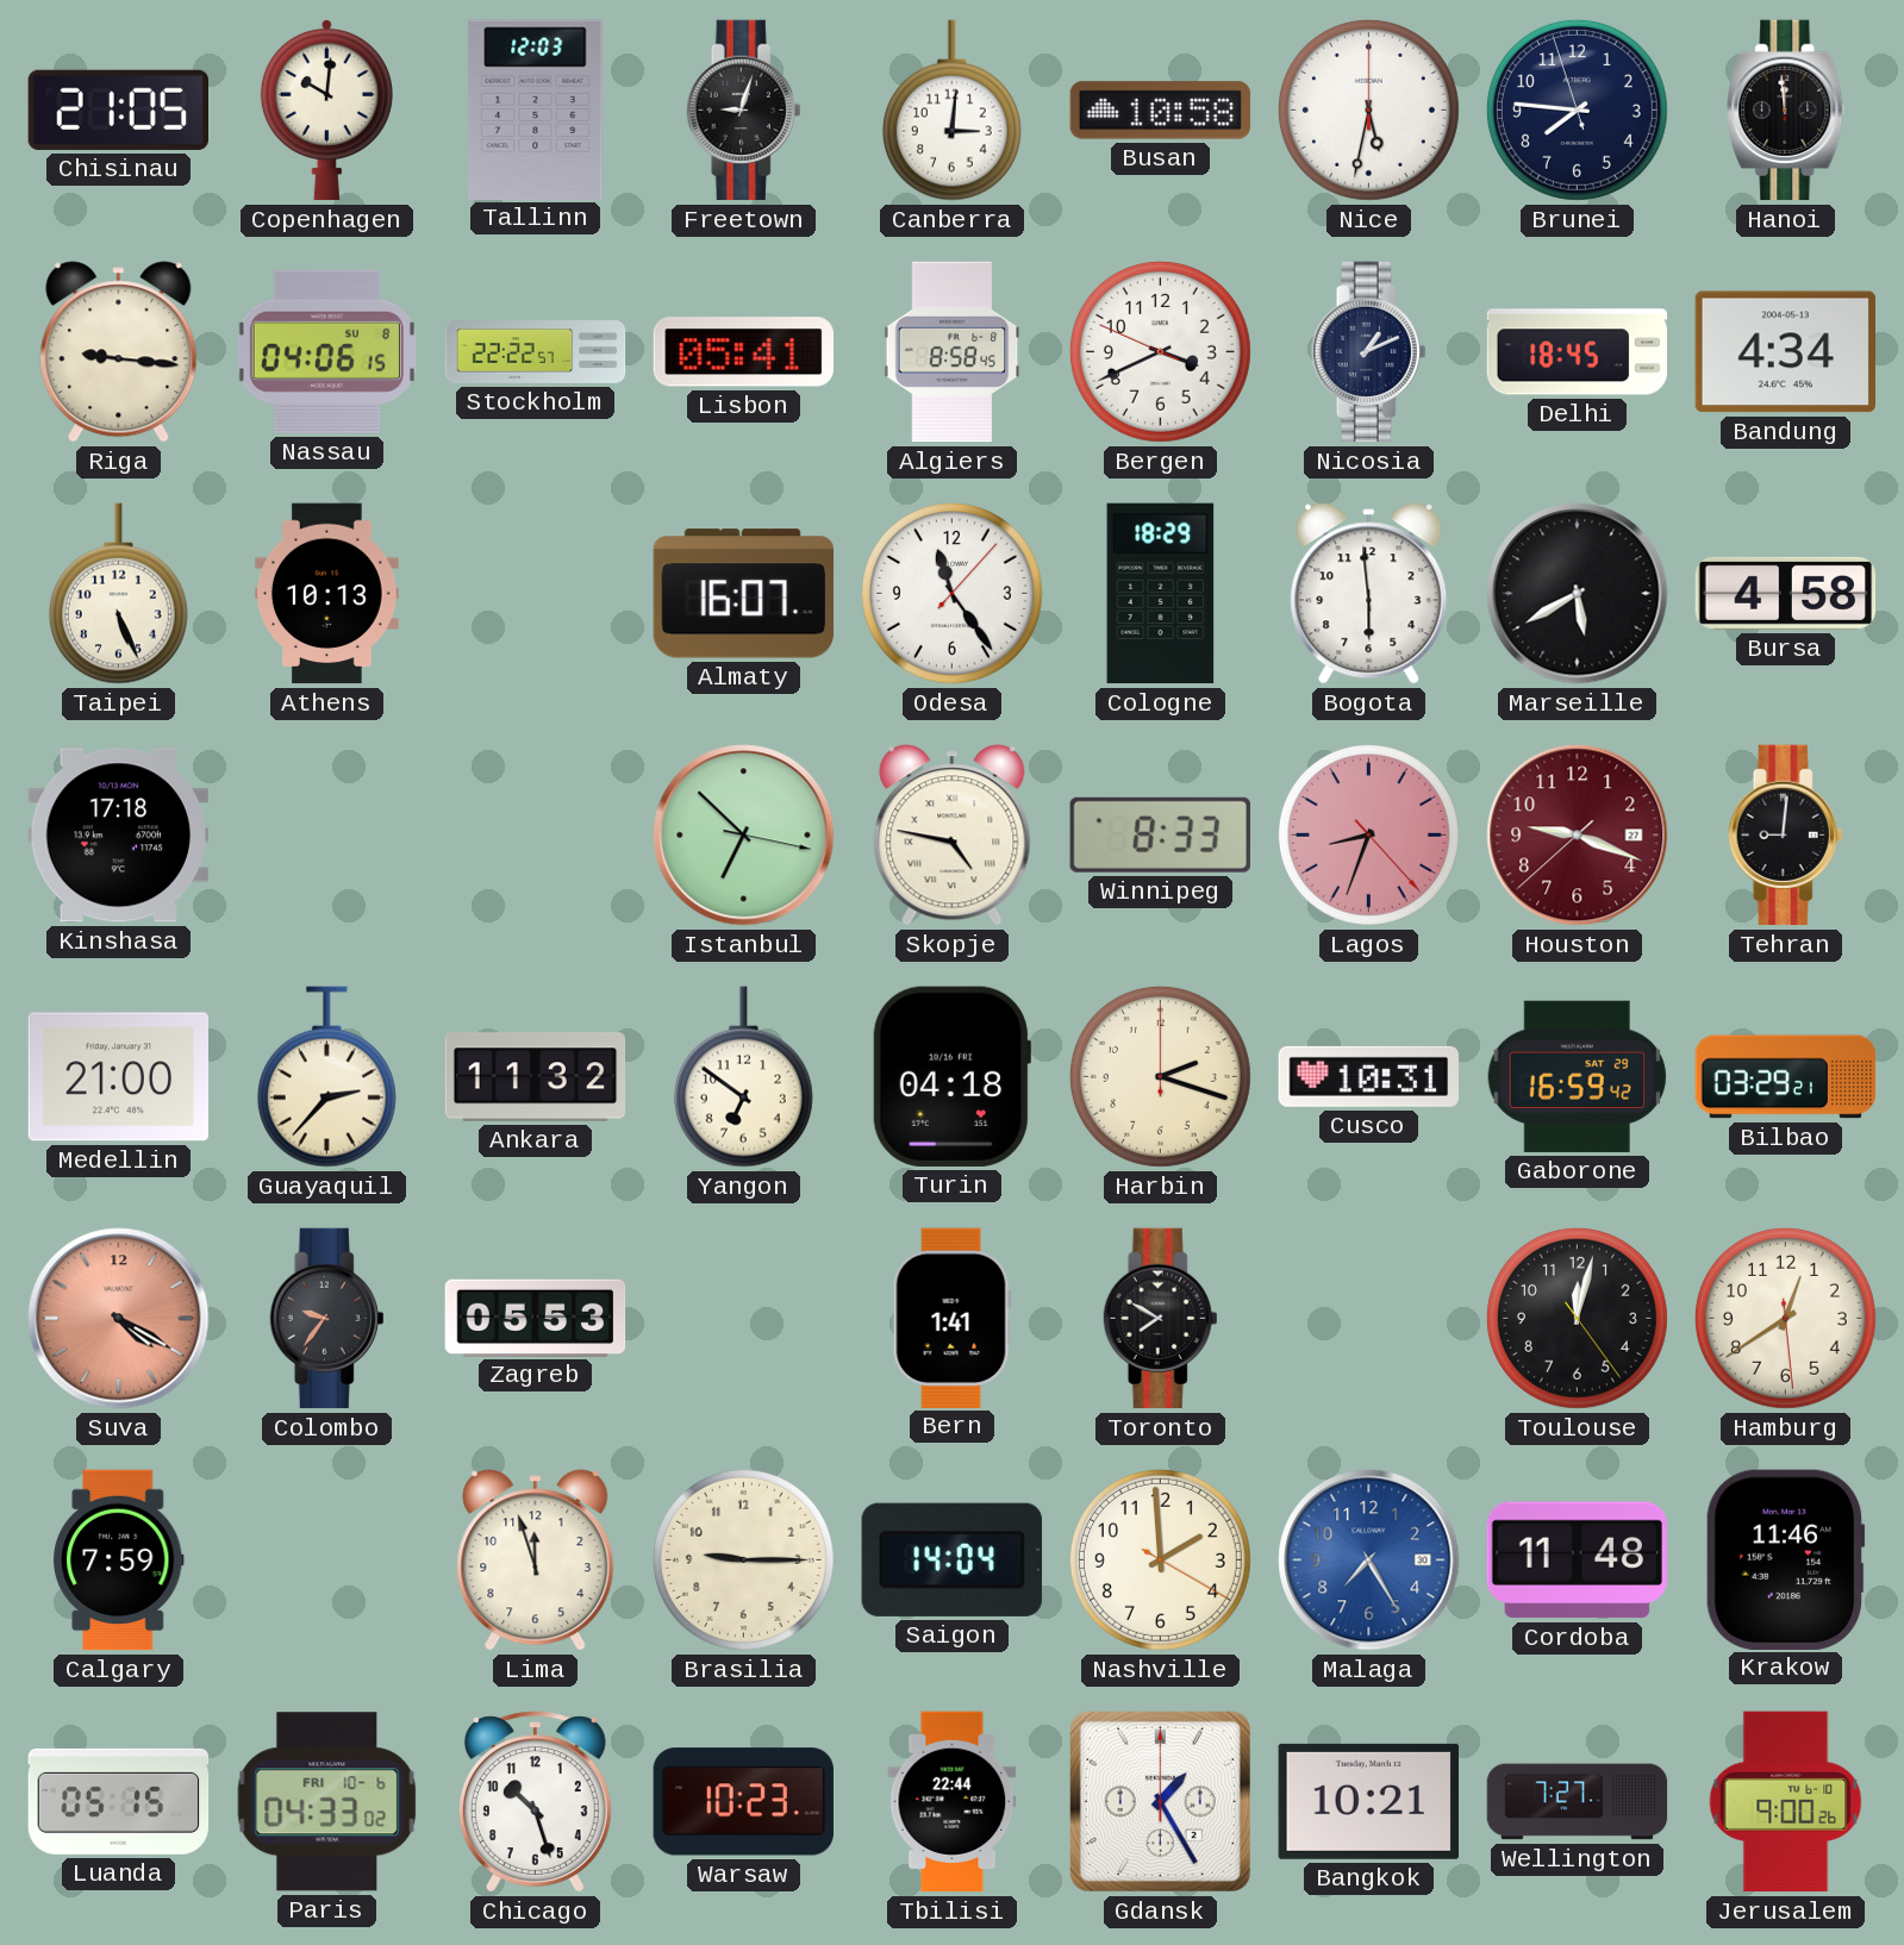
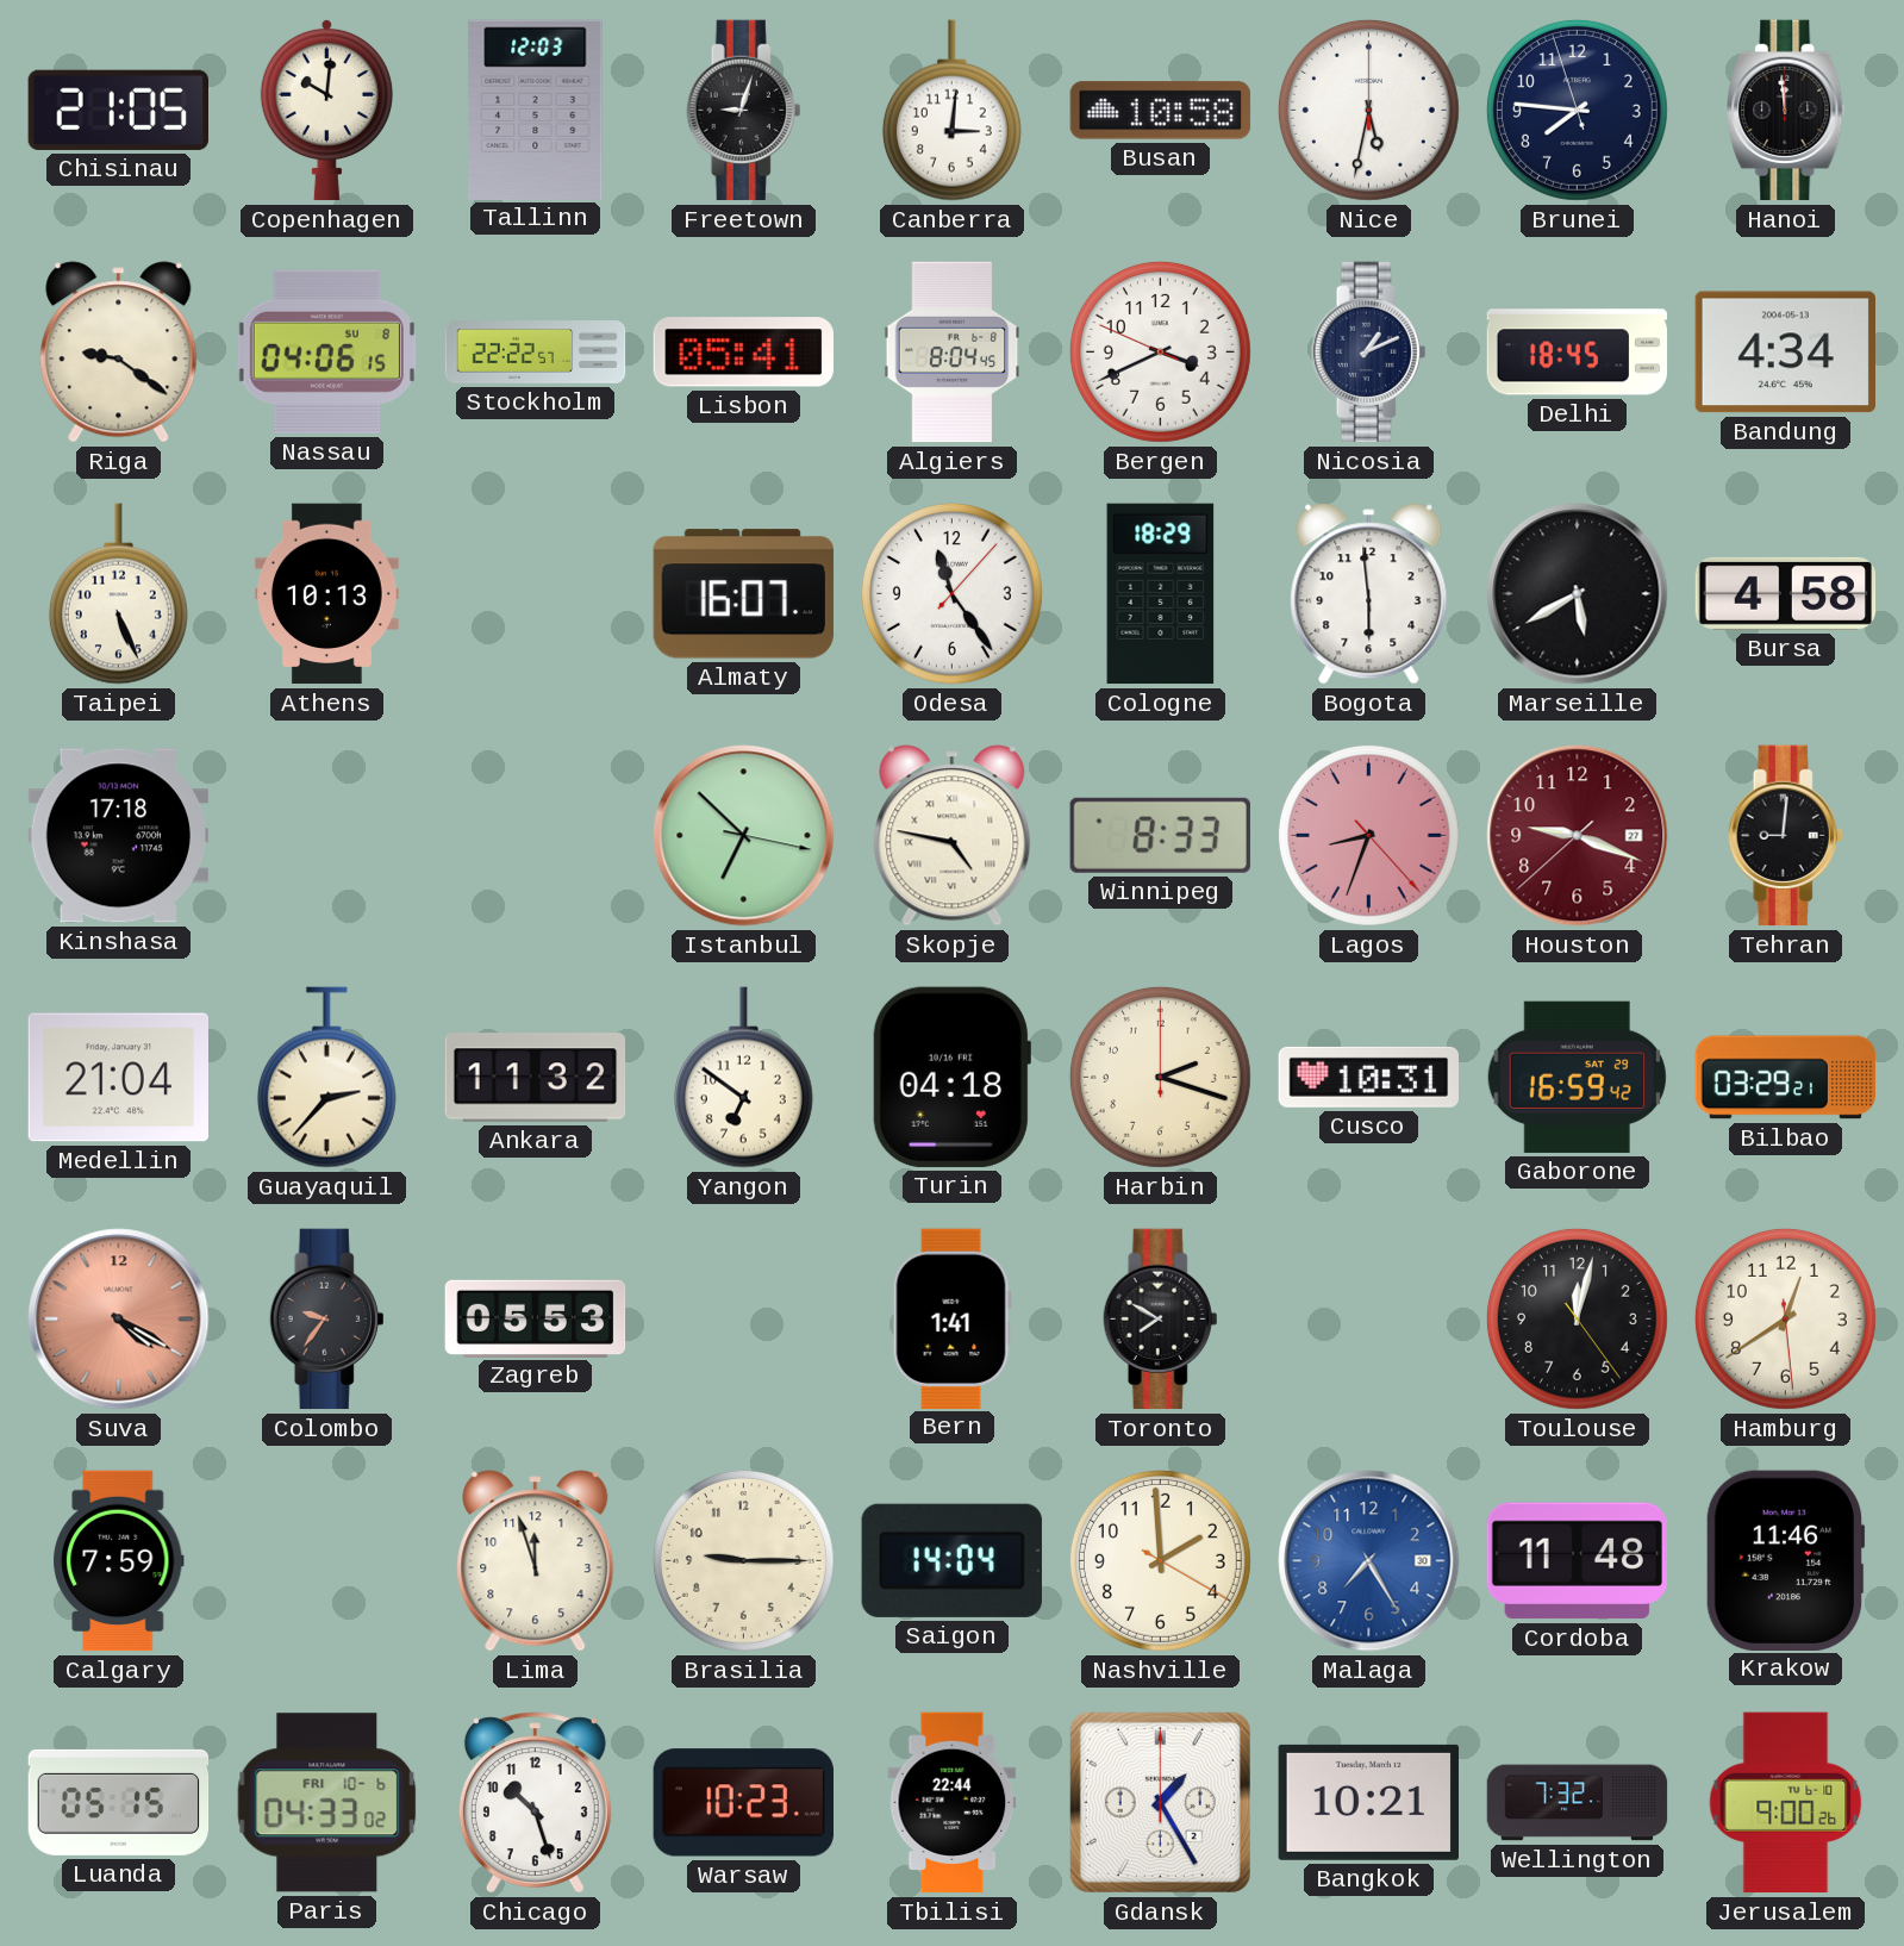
Riga: 9:16 -> 9:21 (119, 353)
Algiers: 8:58 -> 8:04 (953, 353)
Medellin: 21:00 -> 21:04 (118, 1078)
Wellington: 7:27 -> 7:32 (1578, 1803)
